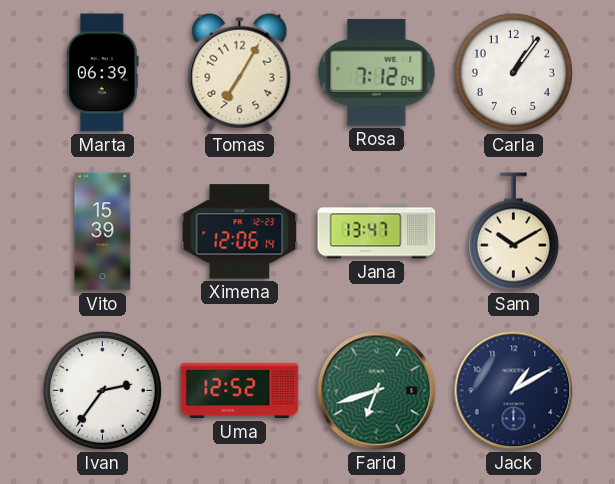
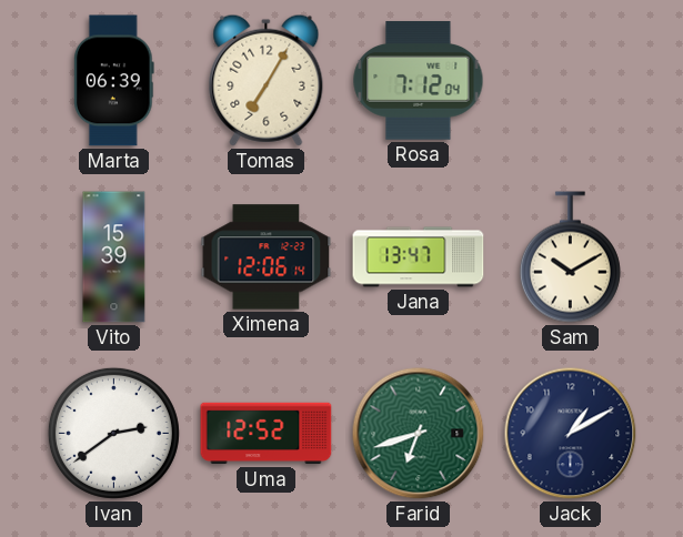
Carla: 1:06 -> none (513, 72)
Ivan: 2:36 -> 2:39 (113, 433)
